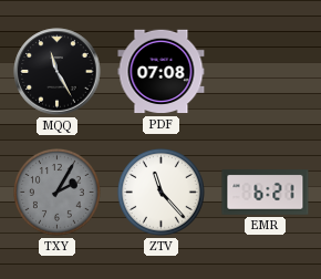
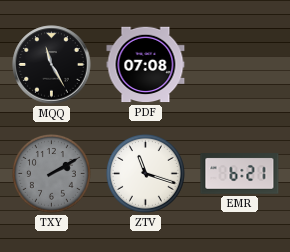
TXY: 2:05 -> 2:10 (51, 173)
ZTV: 11:23 -> 11:18 (145, 173)
